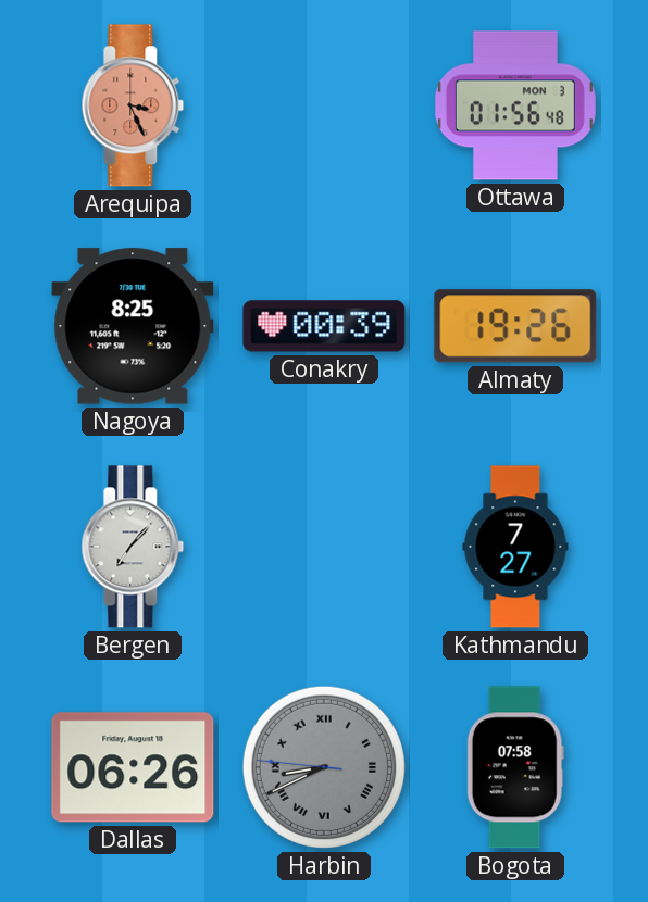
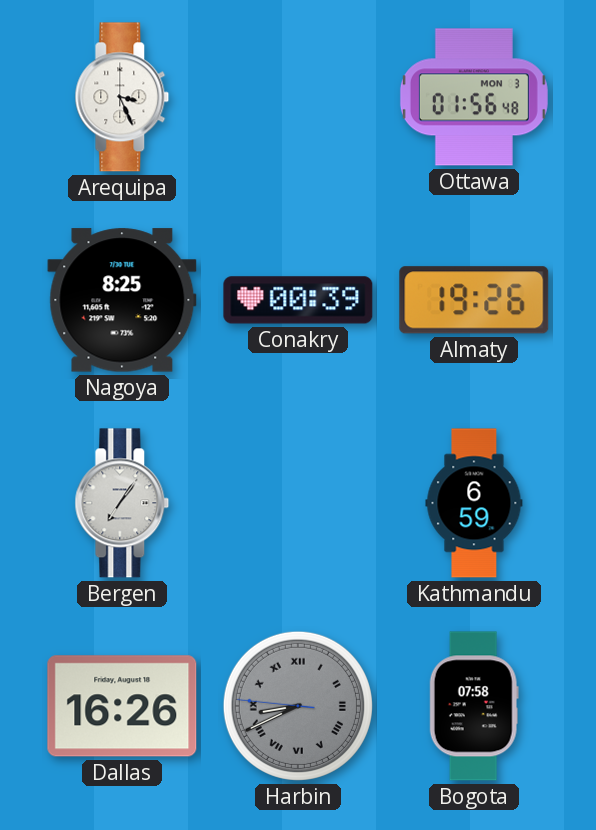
Arequipa dial: salmon -> white (122, 97)
Bergen: 7:07 -> 7:06 (122, 503)
Kathmandu: 7:27 -> 6:59 (474, 503)
Dallas: 06:26 -> 16:26 (122, 706)
